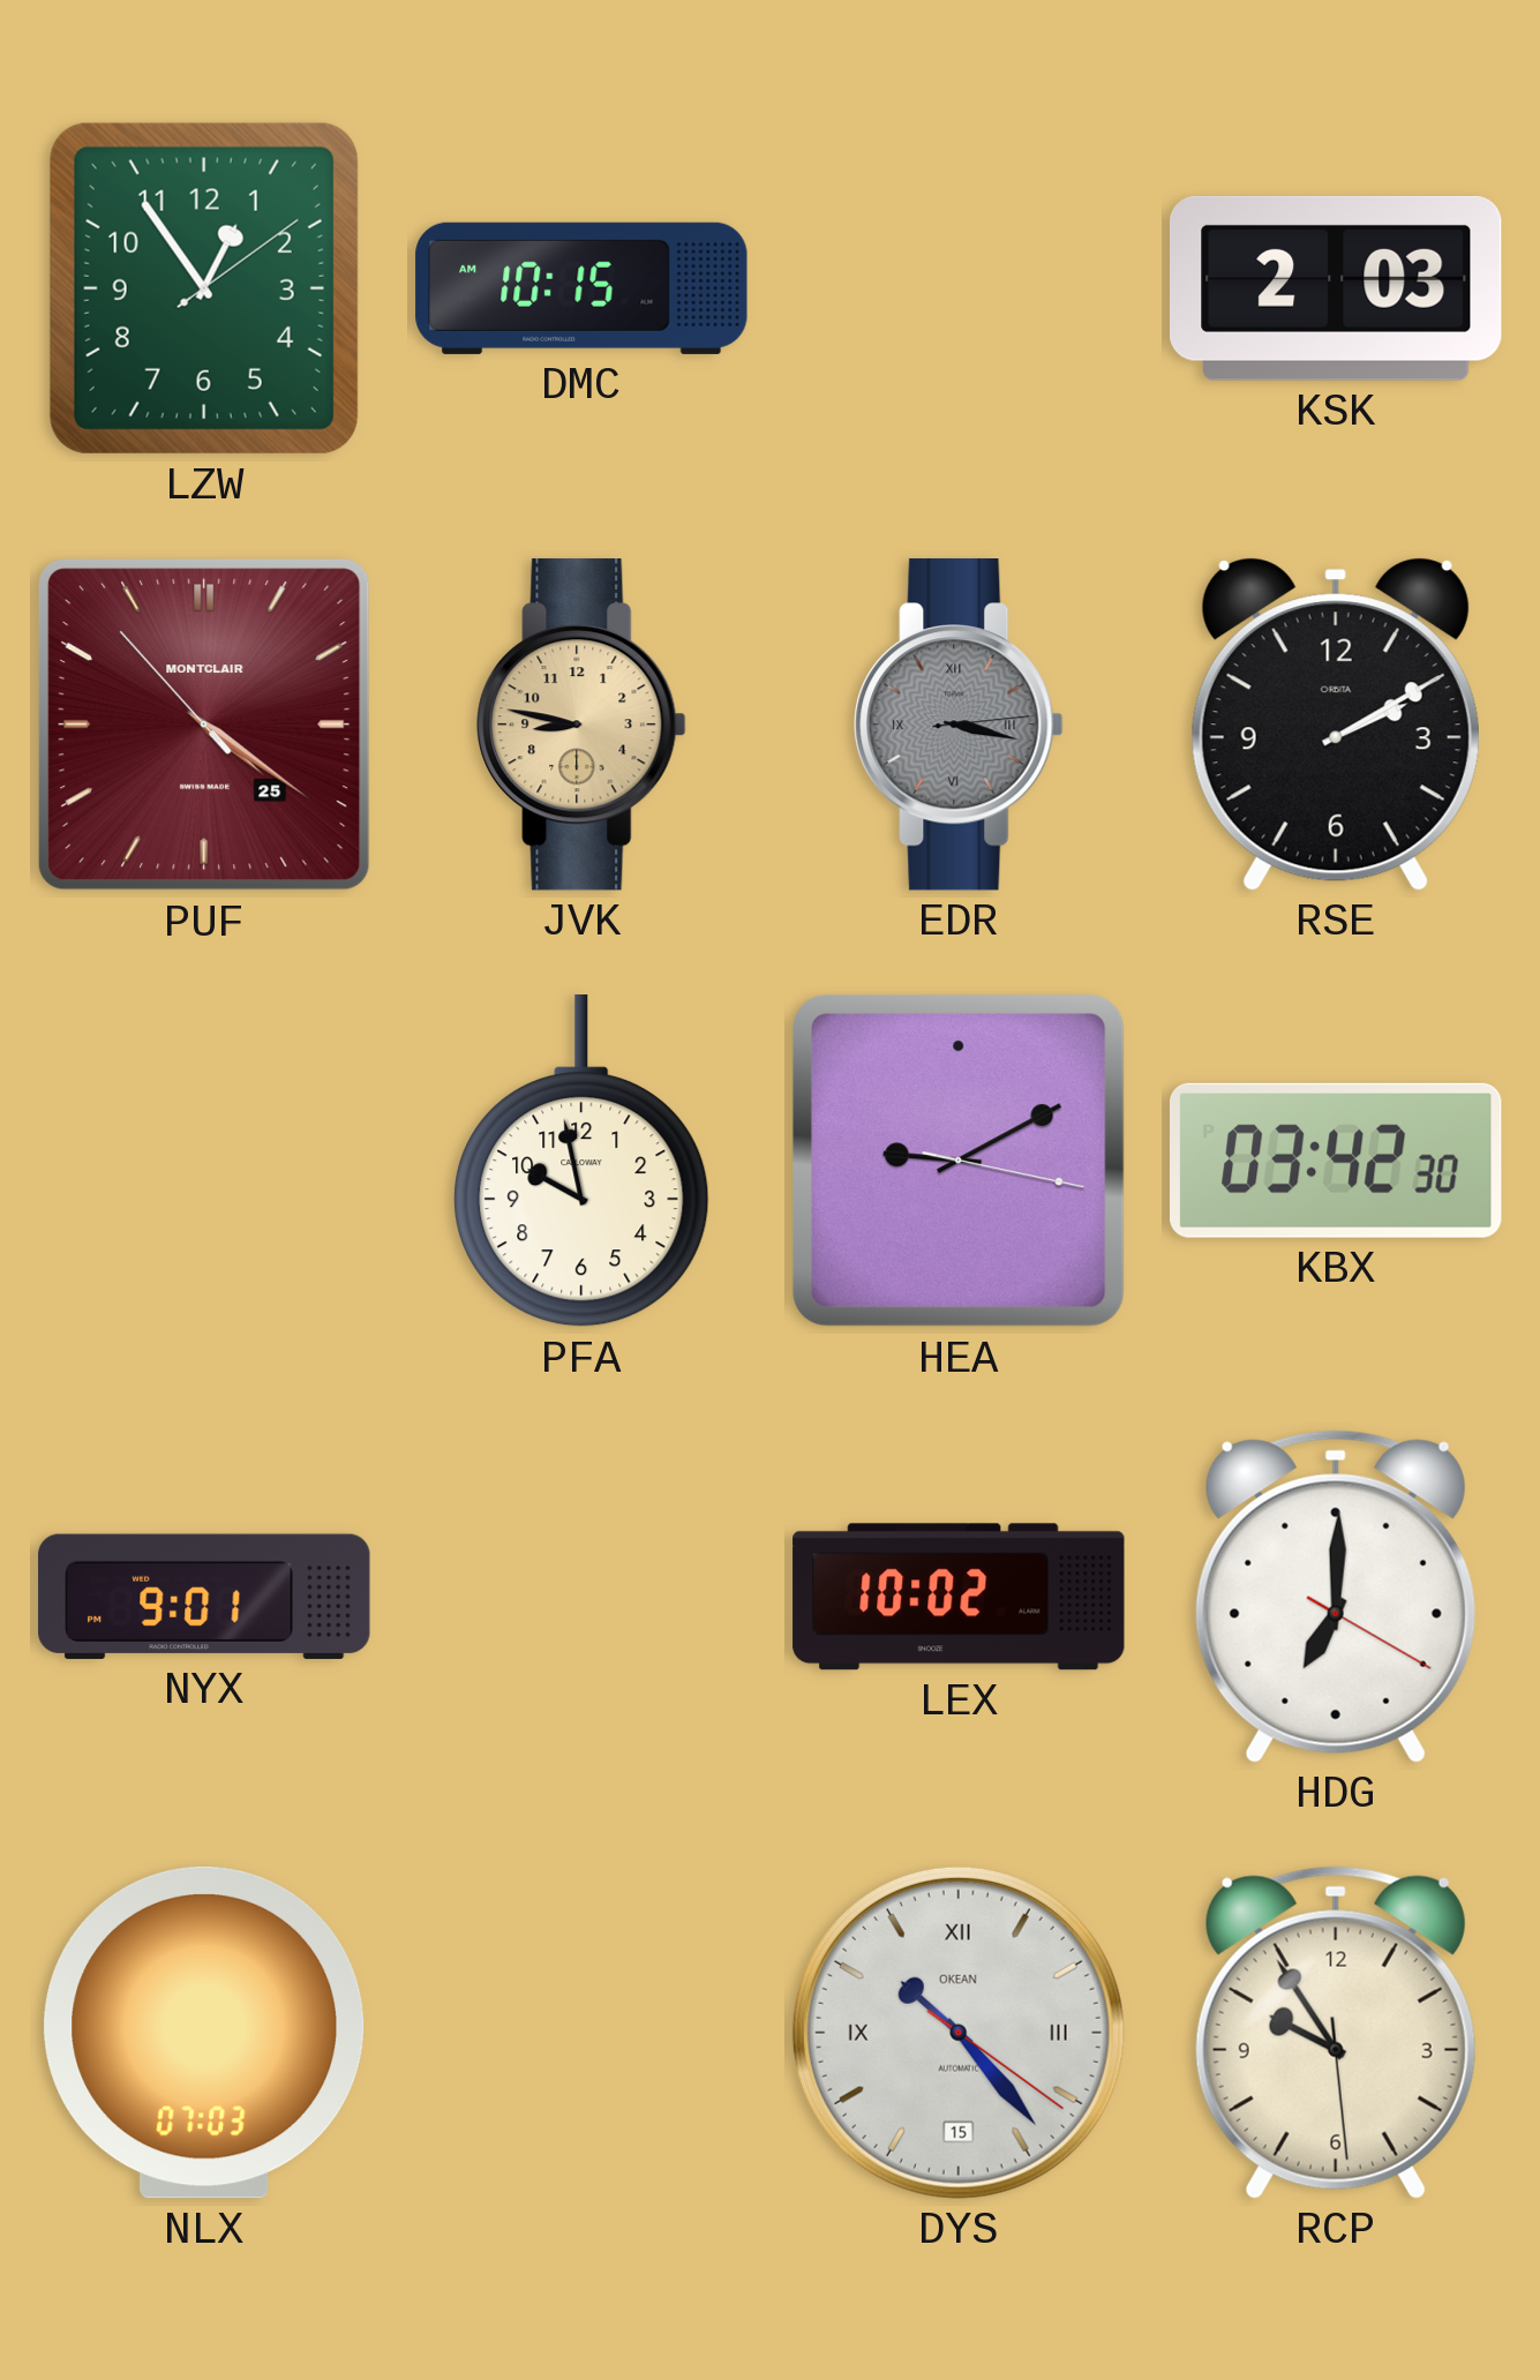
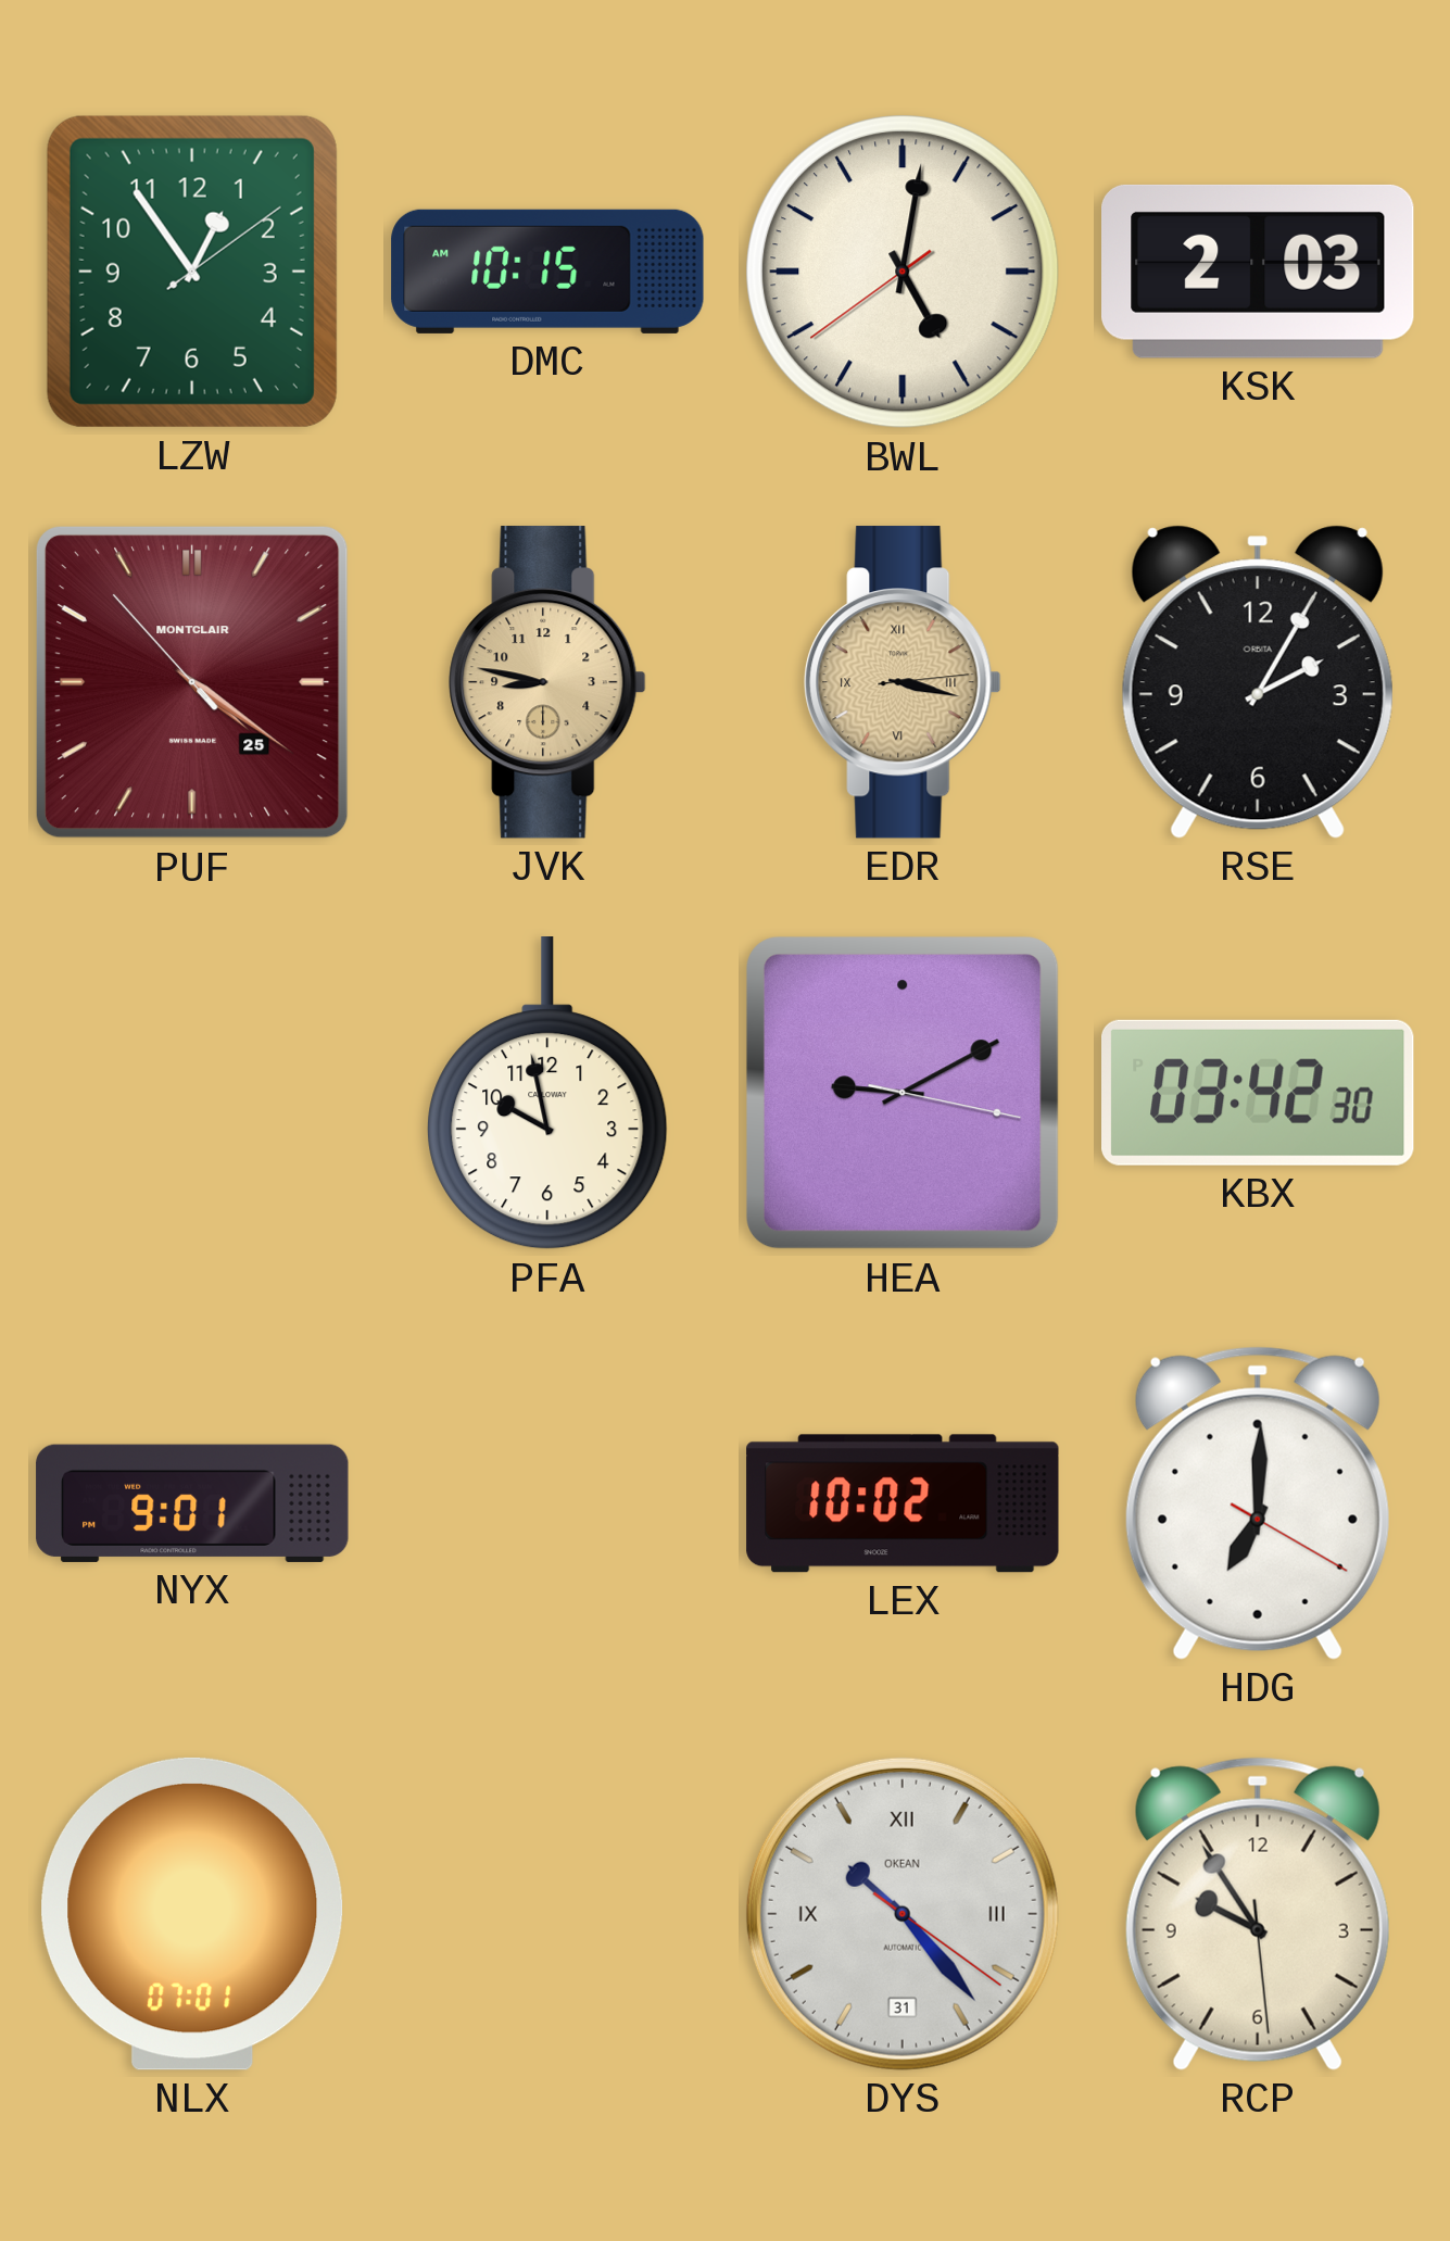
BWL: none -> 5:01 (903, 272)
EDR dial: grey -> champagne (903, 682)
RSE: 2:10 -> 2:05 (1258, 682)
NLX: 07:03 -> 07:01 (192, 1914)
DYS date: 15 -> 31 (903, 1914)
